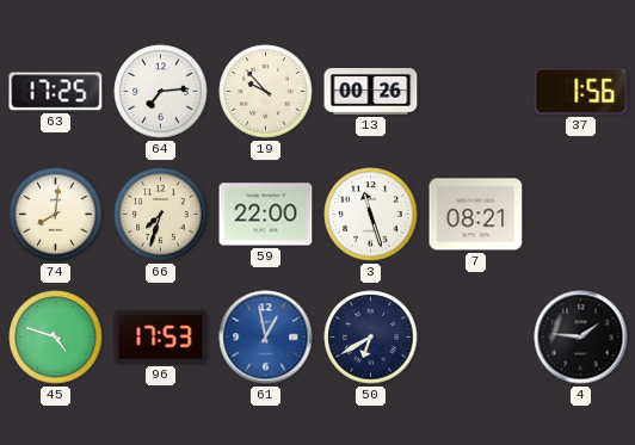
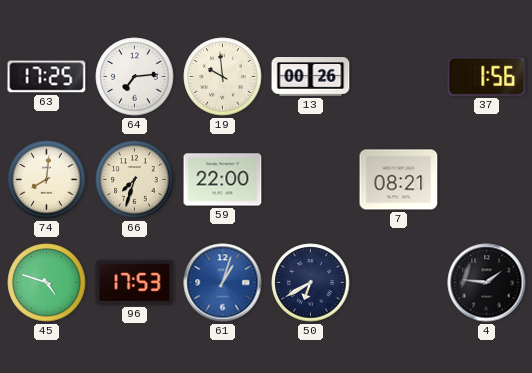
19: 9:53 -> 9:59 (223, 77)
3: 11:27 -> none (371, 215)
61: 12:58 -> 1:03 (223, 283)
